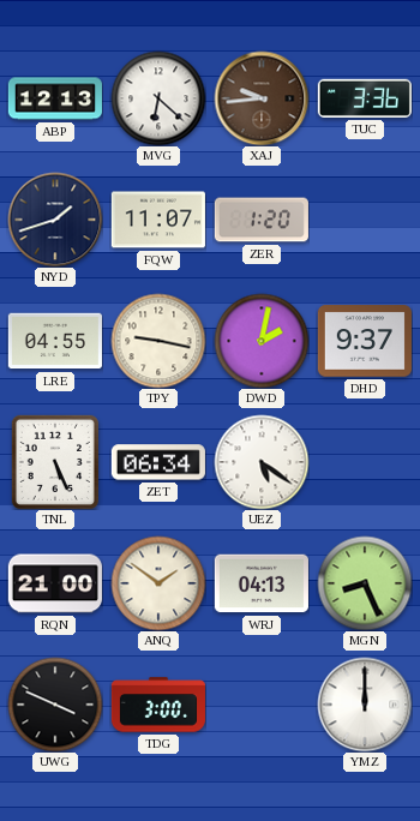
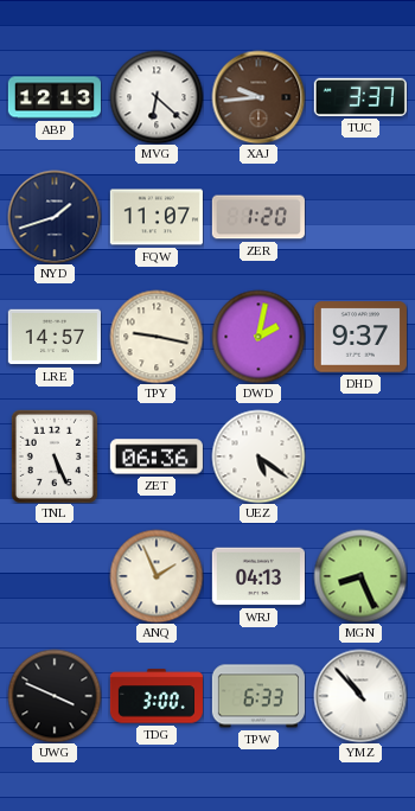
TUC: 3:36 -> 3:37 (360, 97)
LRE: 04:55 -> 14:57 (55, 337)
ZET: 06:34 -> 06:36 (157, 456)
RQN: 21:00 -> none (55, 583)
ANQ: 1:51 -> 1:56 (157, 576)
TPW: none -> 6:33 (258, 696)
YMZ: 12:00 -> 10:53 (360, 696)
